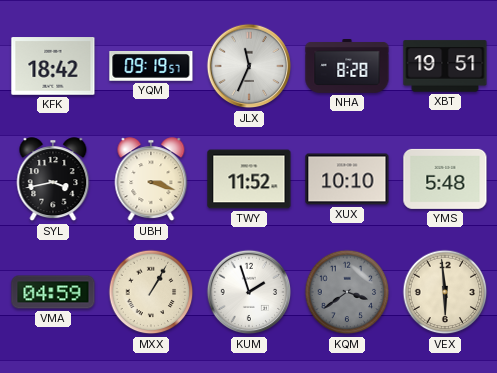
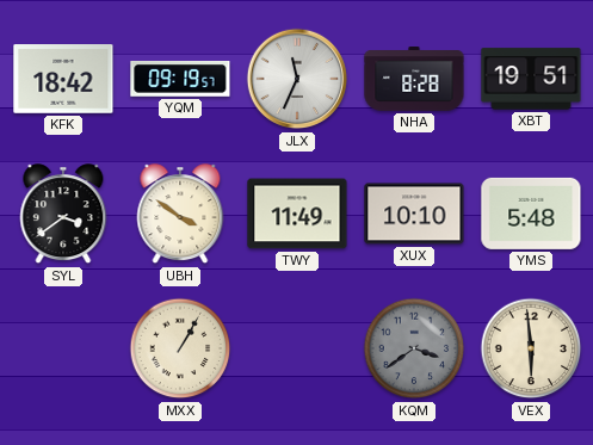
SYL: 3:43 -> 3:39 (63, 215)
UBH: 3:18 -> 3:51 (180, 215)
TWY: 11:52 -> 11:49 (297, 214)
VMA: 04:59 -> none (53, 292)
KUM: 1:57 -> none (249, 292)
